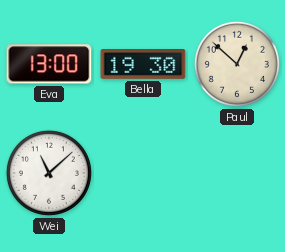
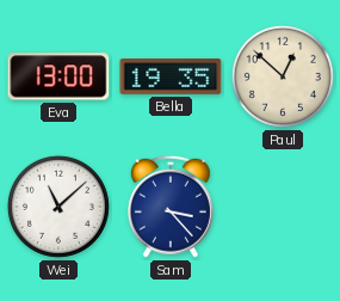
Bella: 19:30 -> 19:35 (171, 78)
Sam: none -> 3:23 (171, 207)
